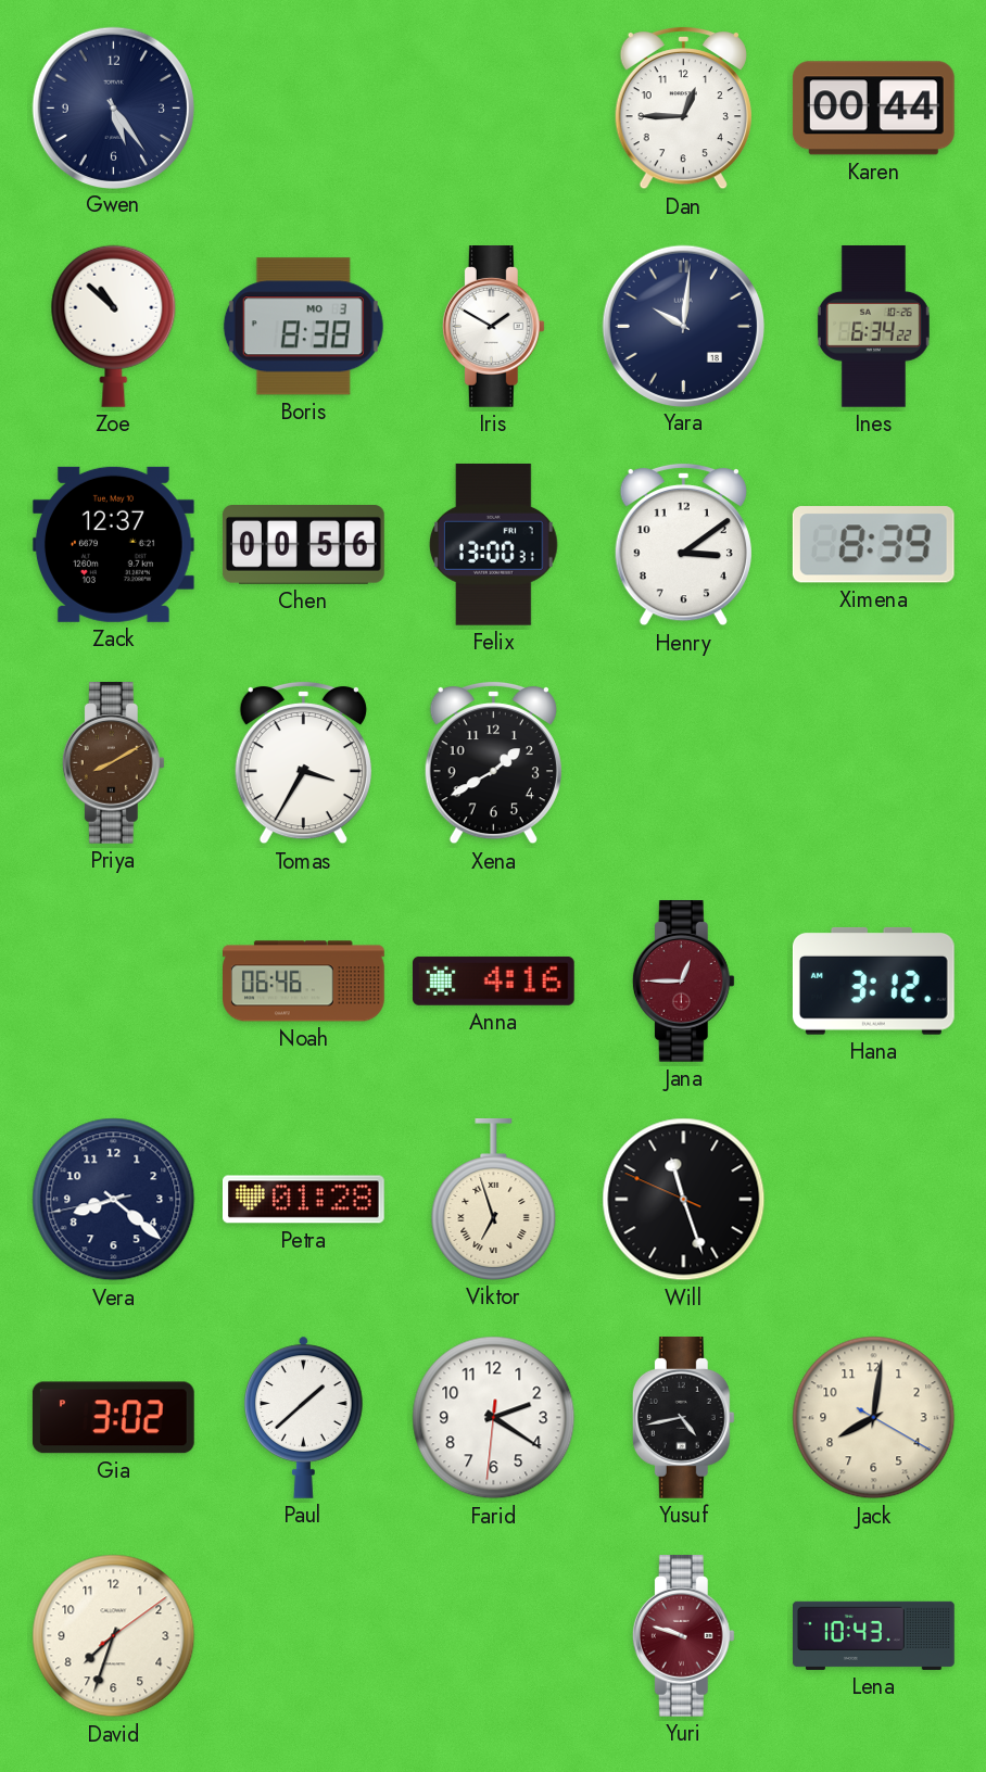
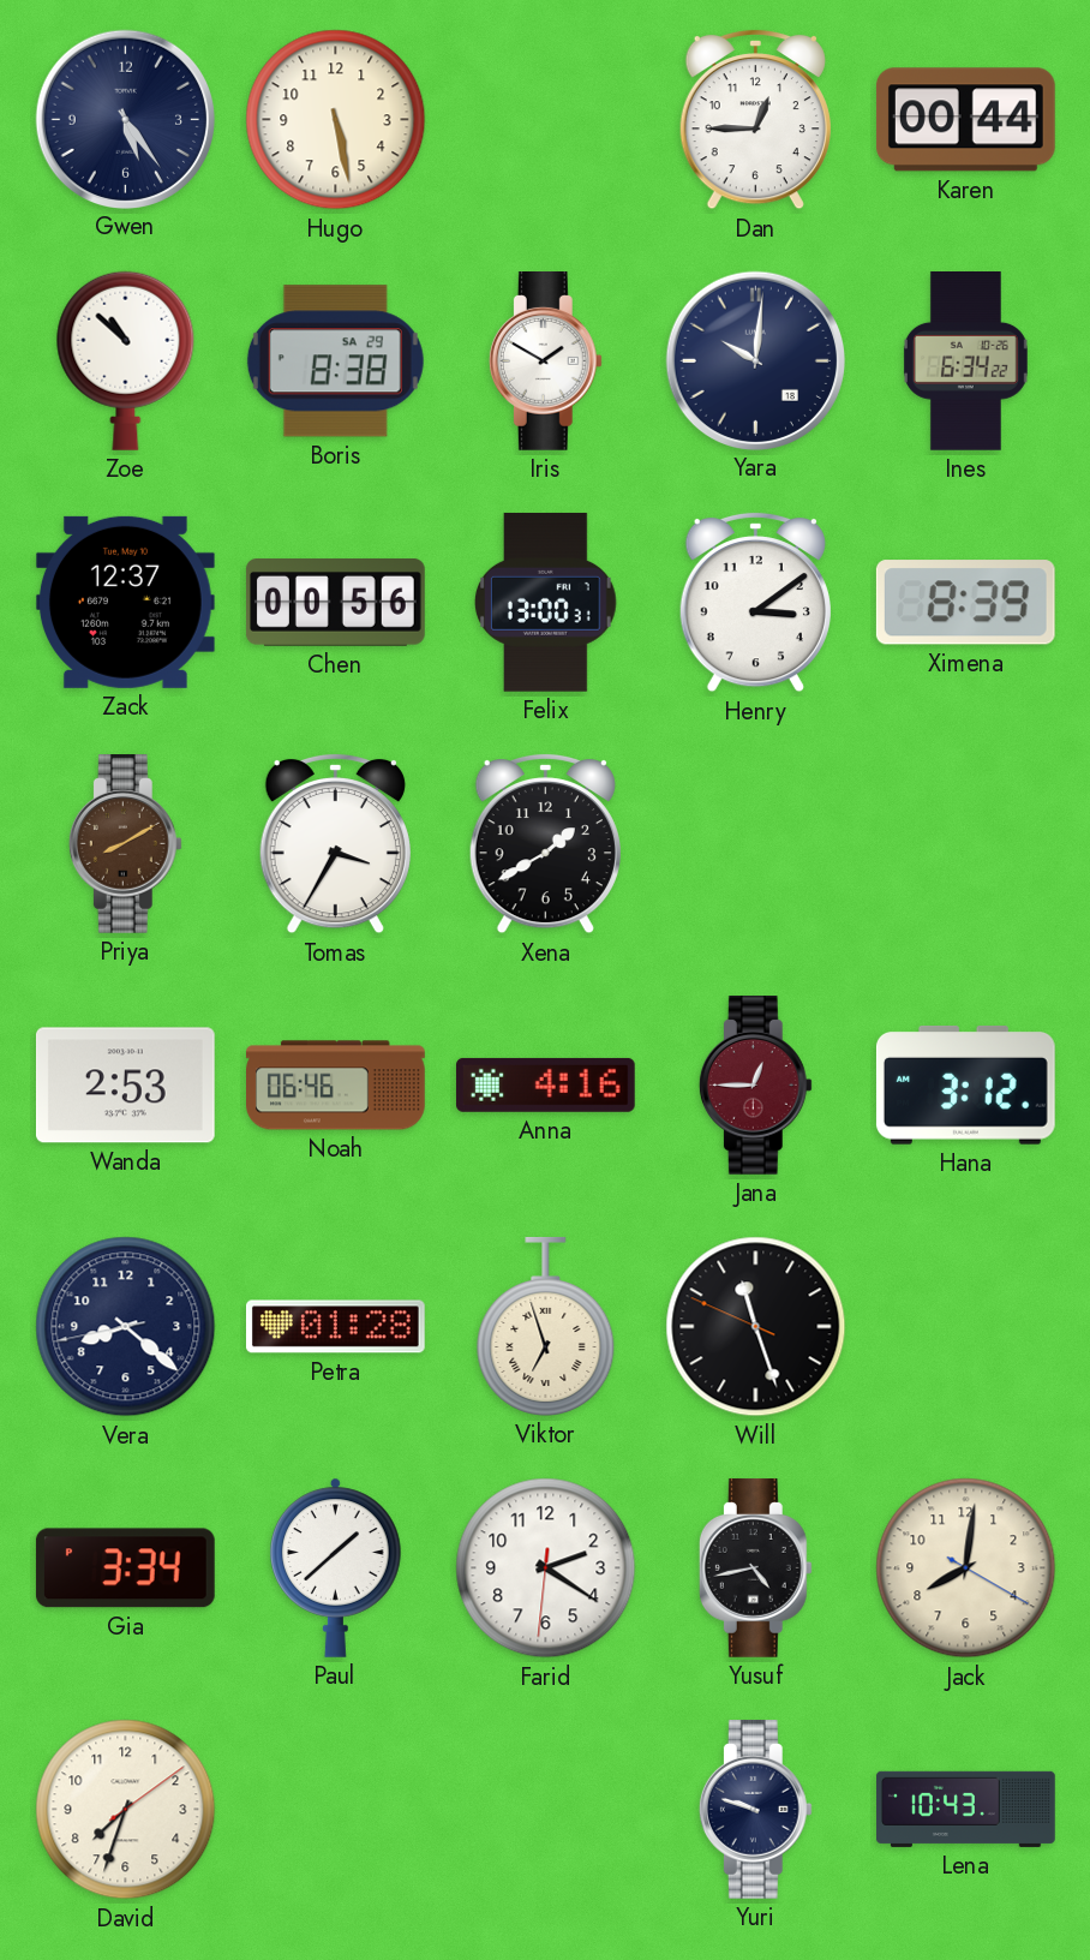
Hugo: none -> 5:28 (336, 120)
Boris date: MO 3 -> SA 29 (335, 361)
Wanda: none -> 2:53 (125, 1086)
Gia: 3:02 -> 3:34 (125, 1568)
Yuri dial: burgundy -> navy (755, 1810)
